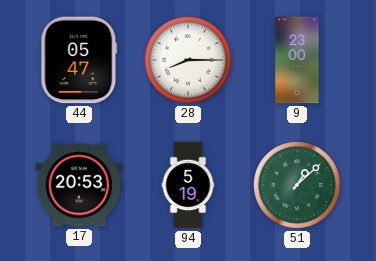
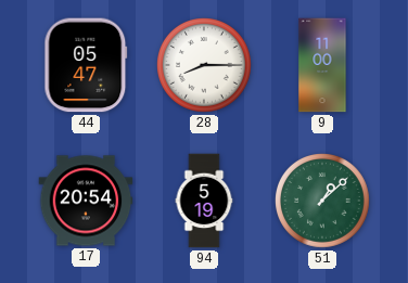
9: 23:00 -> 11:00 (322, 65)
17: 20:53 -> 20:54 (86, 201)
